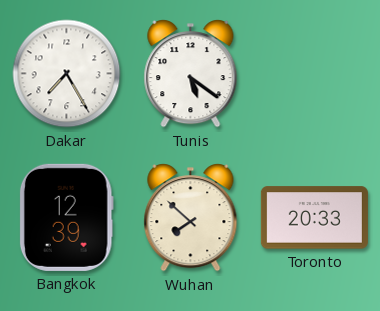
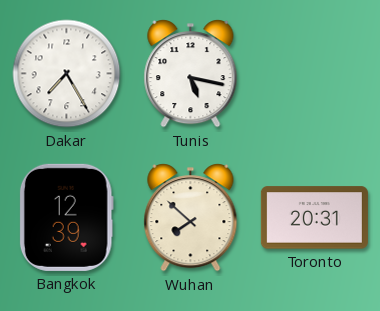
Tunis: 5:21 -> 5:17 (191, 74)
Toronto: 20:33 -> 20:31 (314, 218)
